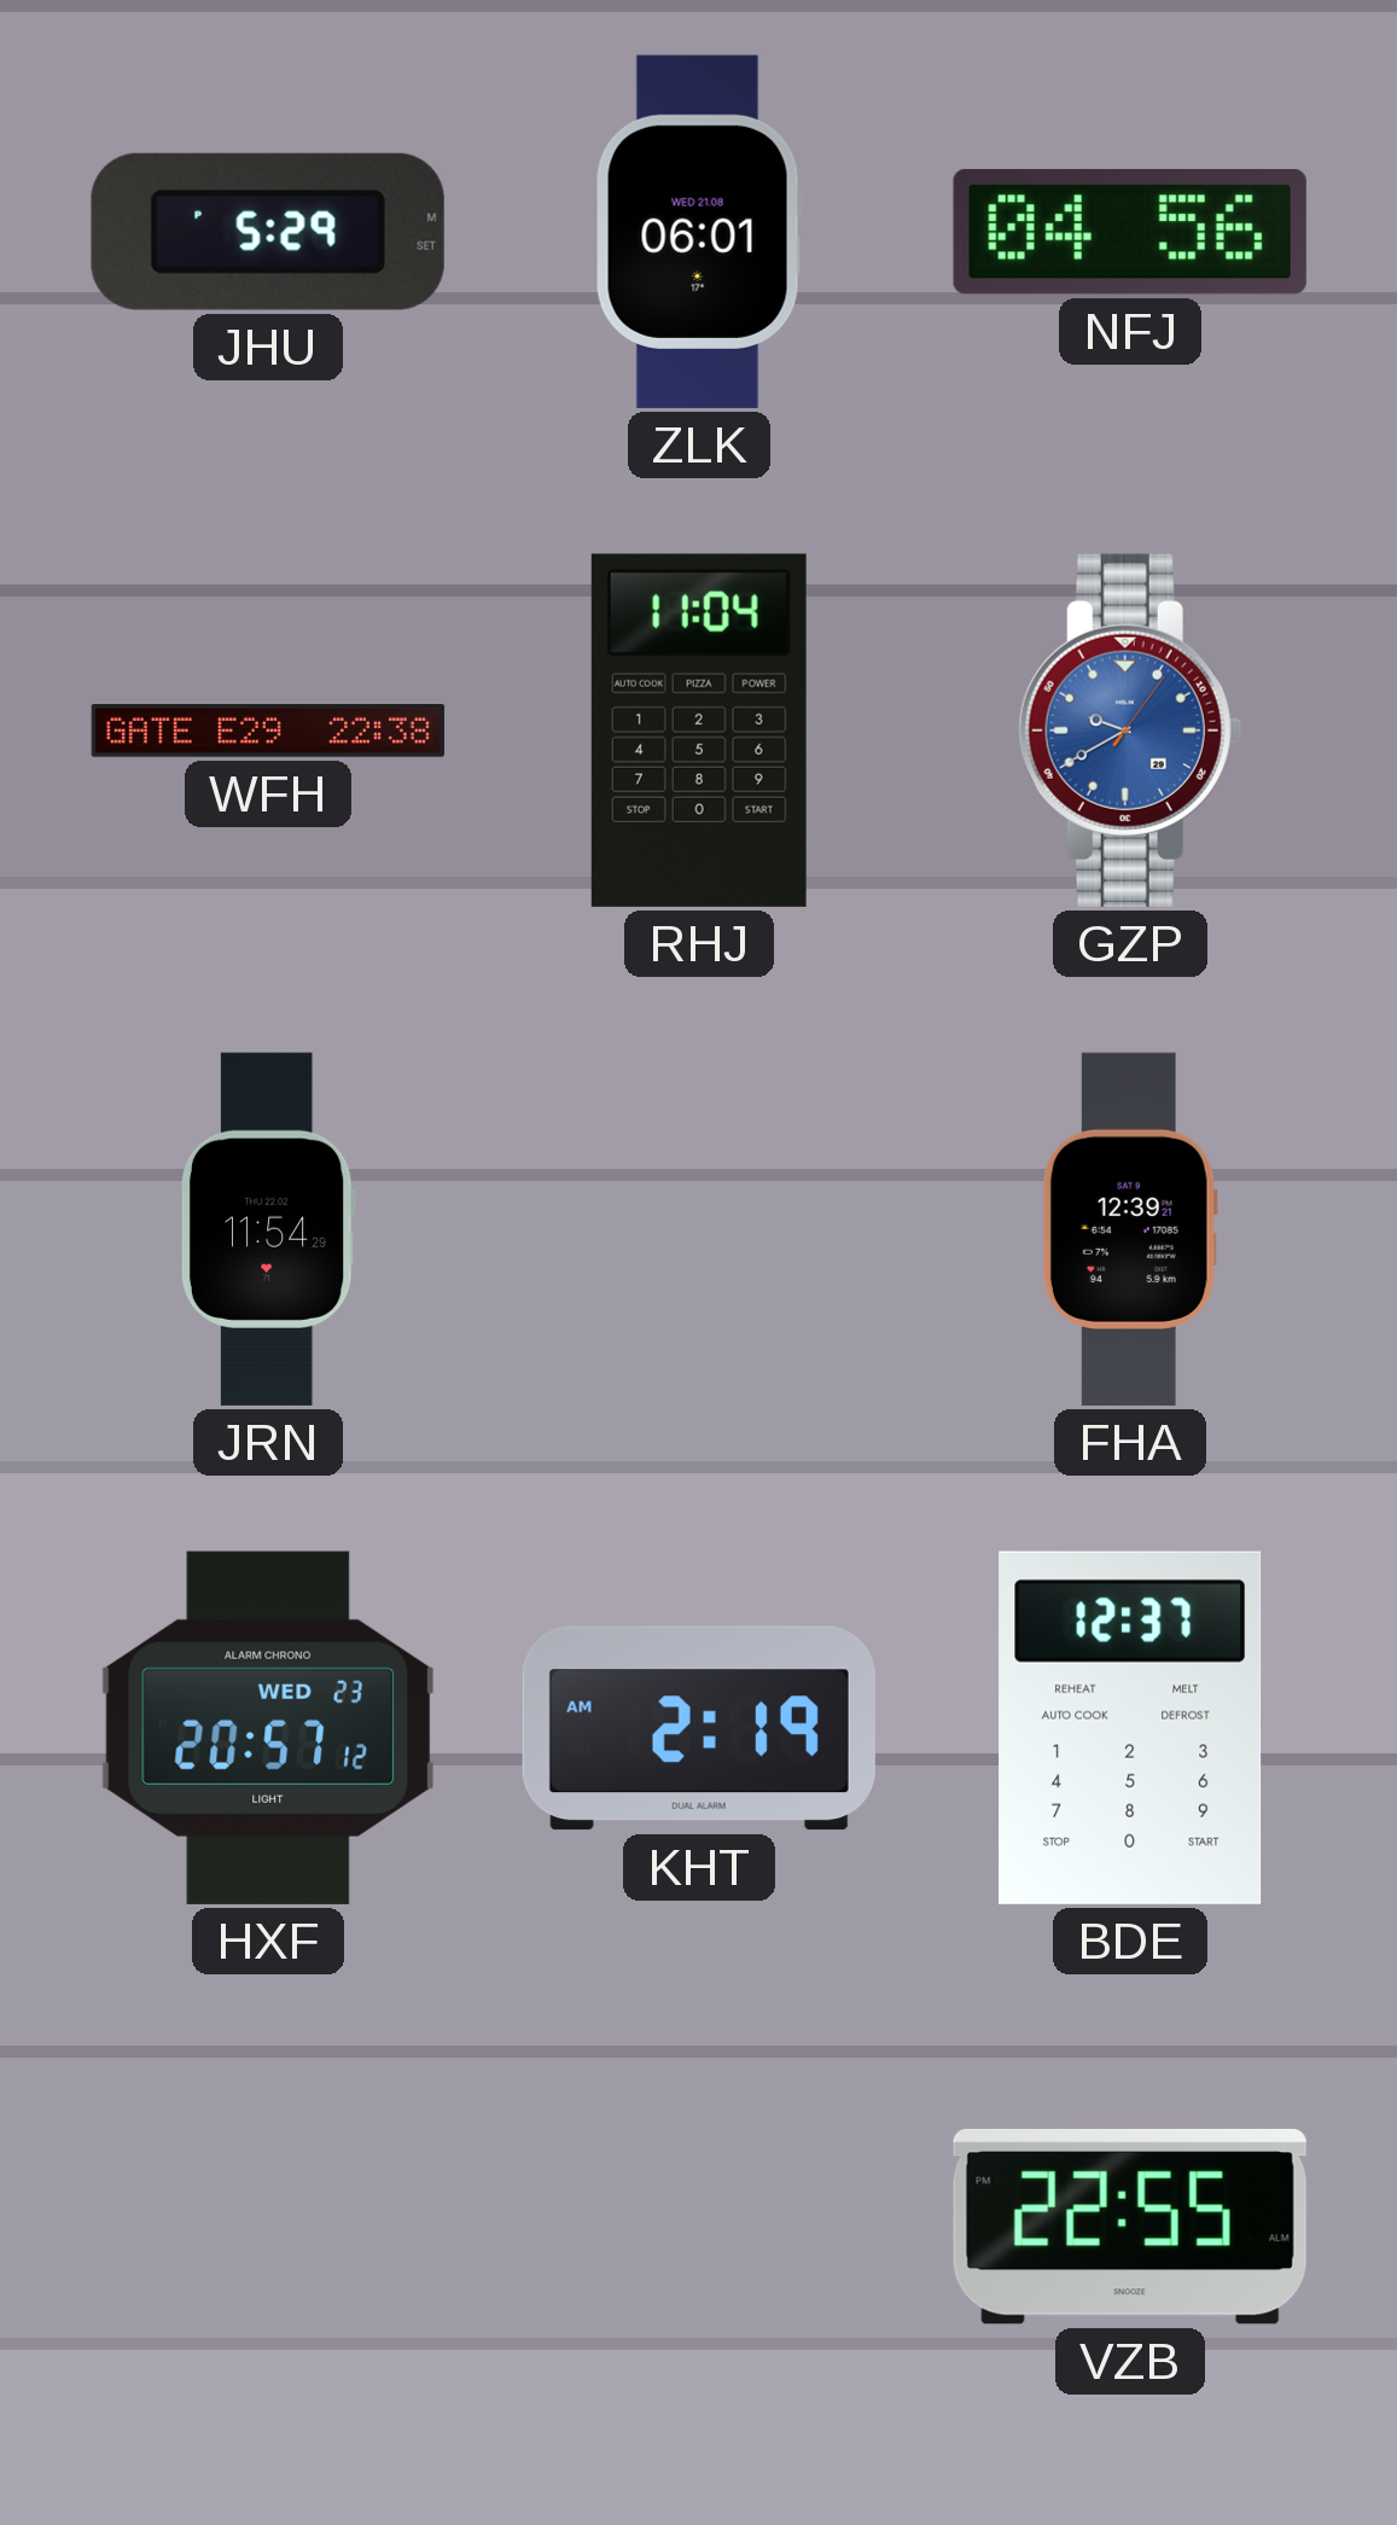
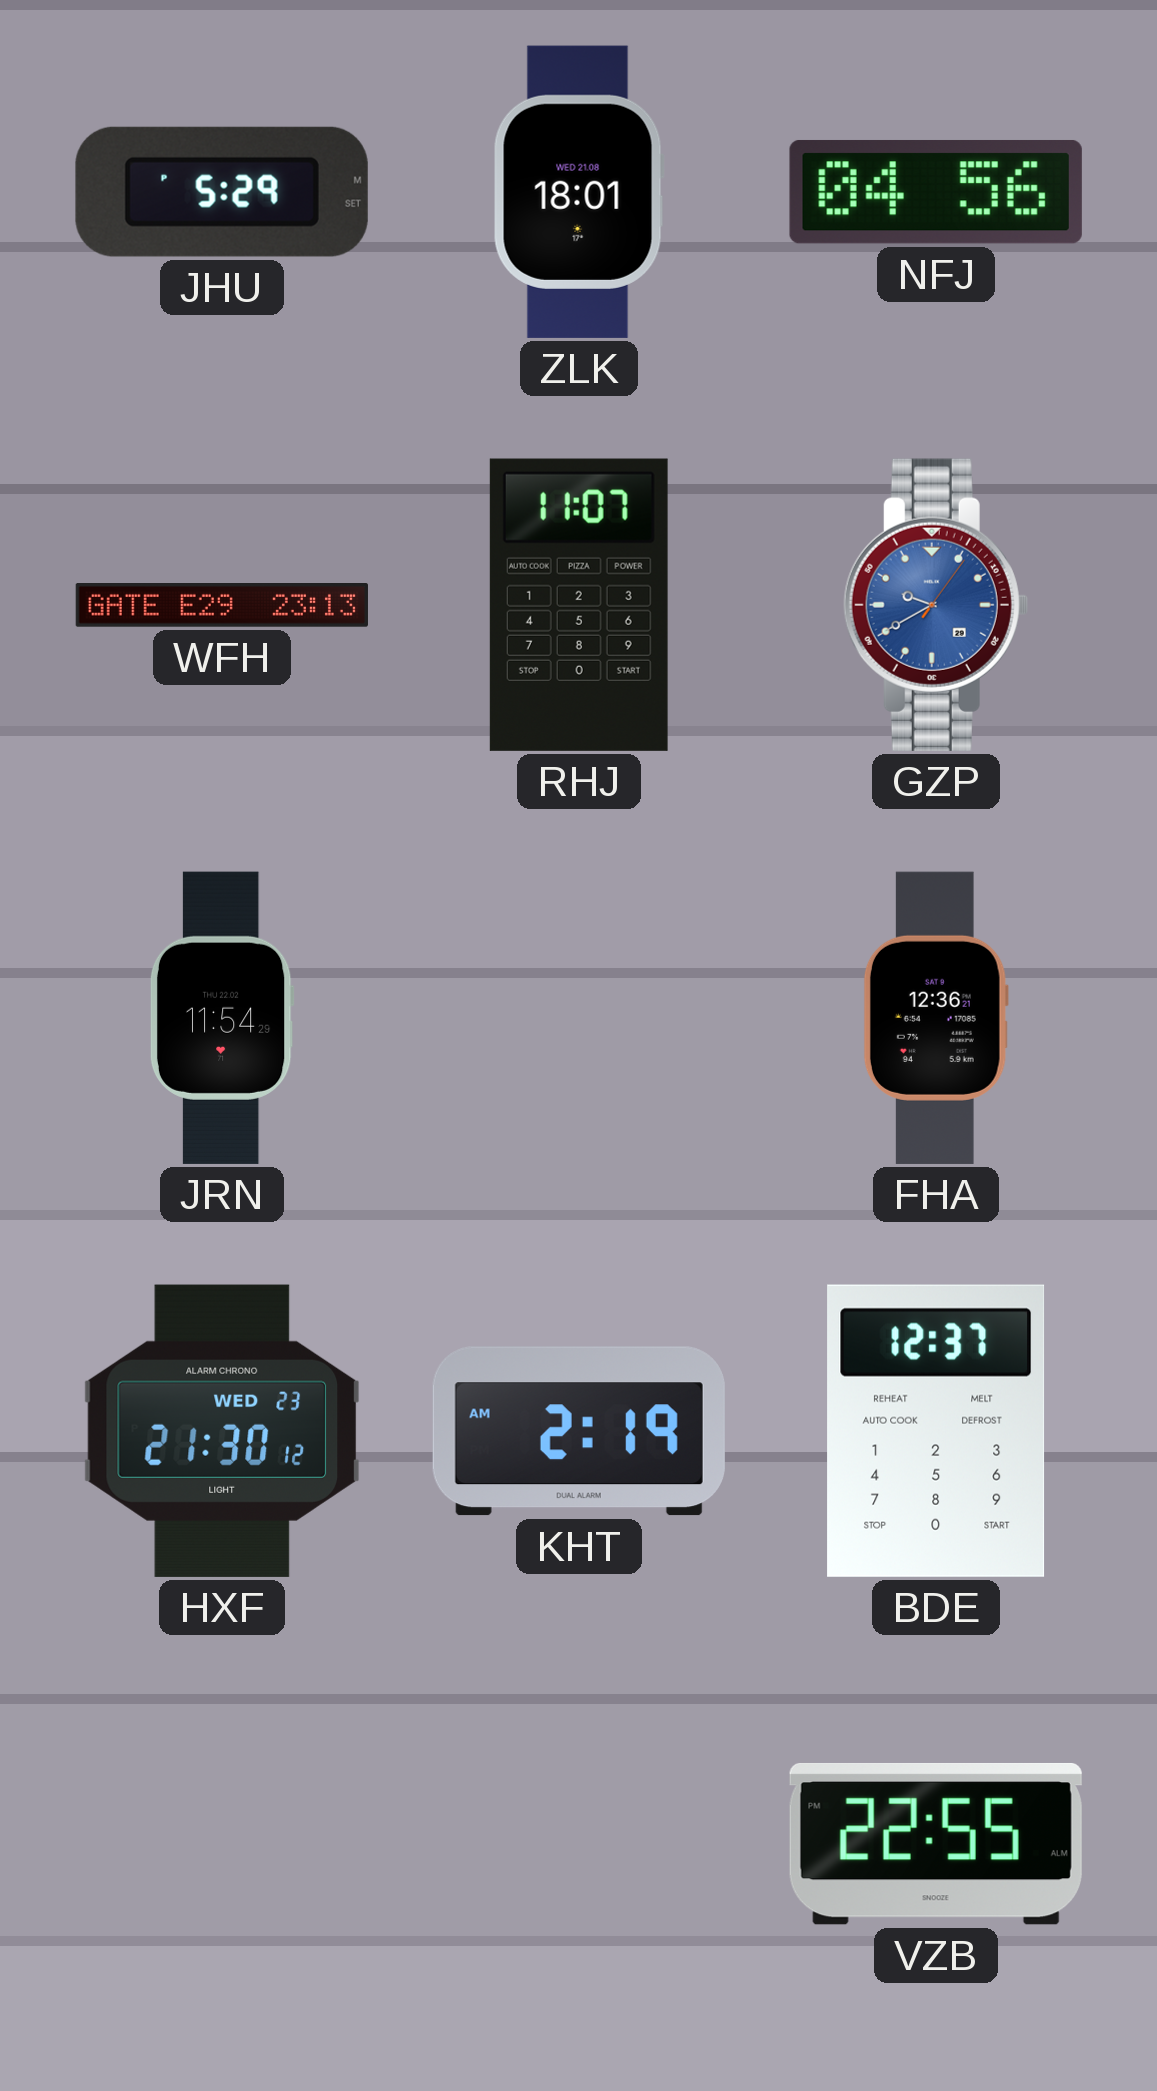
ZLK: 06:01 -> 18:01 (579, 192)
WFH: 22:38 -> 23:13 (222, 606)
RHJ: 11:04 -> 11:07 (579, 605)
FHA: 12:39 -> 12:36 (936, 1018)
HXF: 20:57 -> 21:30 (221, 1431)
